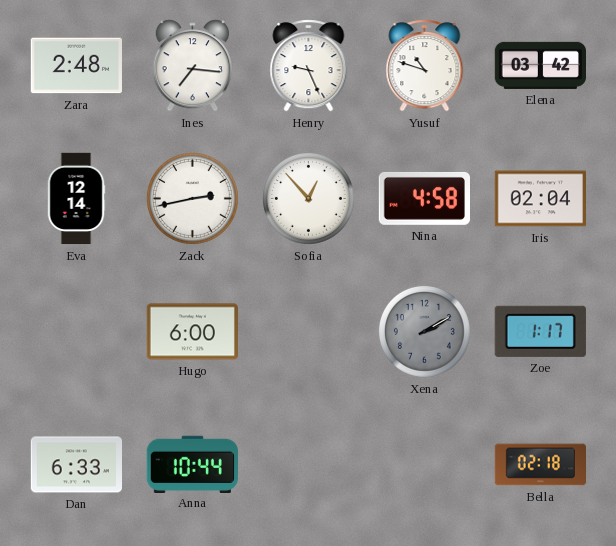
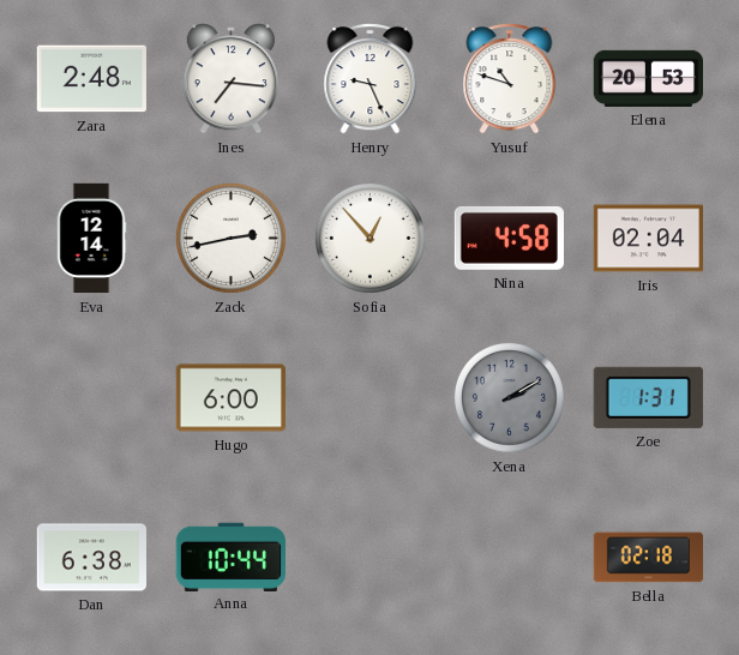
Elena: 03:42 -> 20:53 (648, 78)
Zoe: 1:17 -> 1:31 (648, 397)
Dan: 6:33 -> 6:38 (91, 558)
